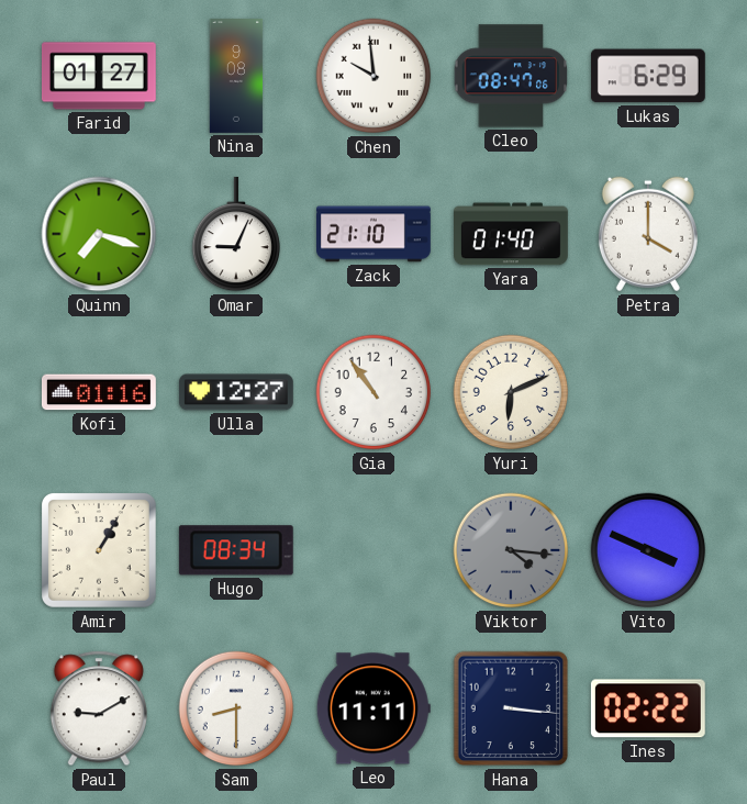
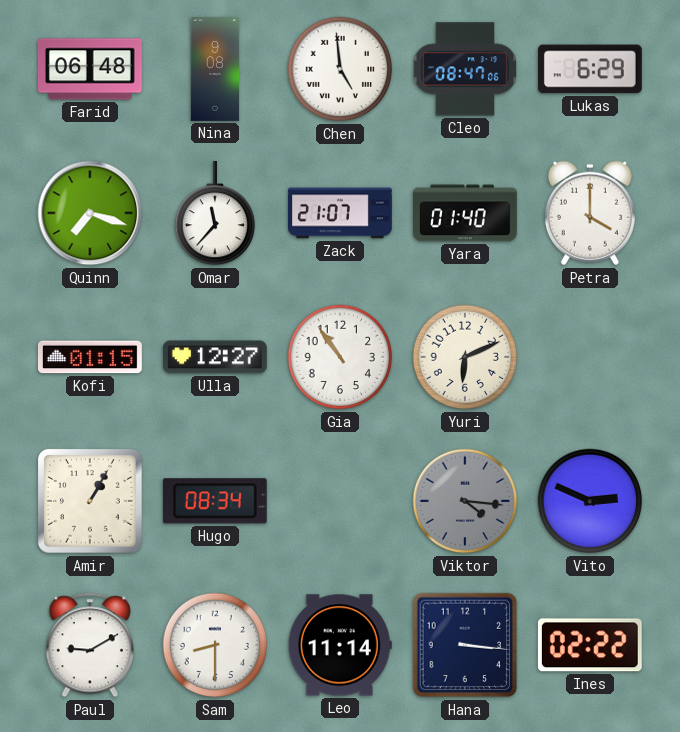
Farid: 01:27 -> 06:48 (90, 69)
Chen: 9:59 -> 4:59 (340, 69)
Omar: 9:04 -> 11:37 (214, 213)
Zack: 21:10 -> 21:07 (341, 213)
Kofi: 01:16 -> 01:15 (90, 357)
Vito: 3:49 -> 2:49 (590, 501)
Leo: 11:11 -> 11:14 (340, 645)
